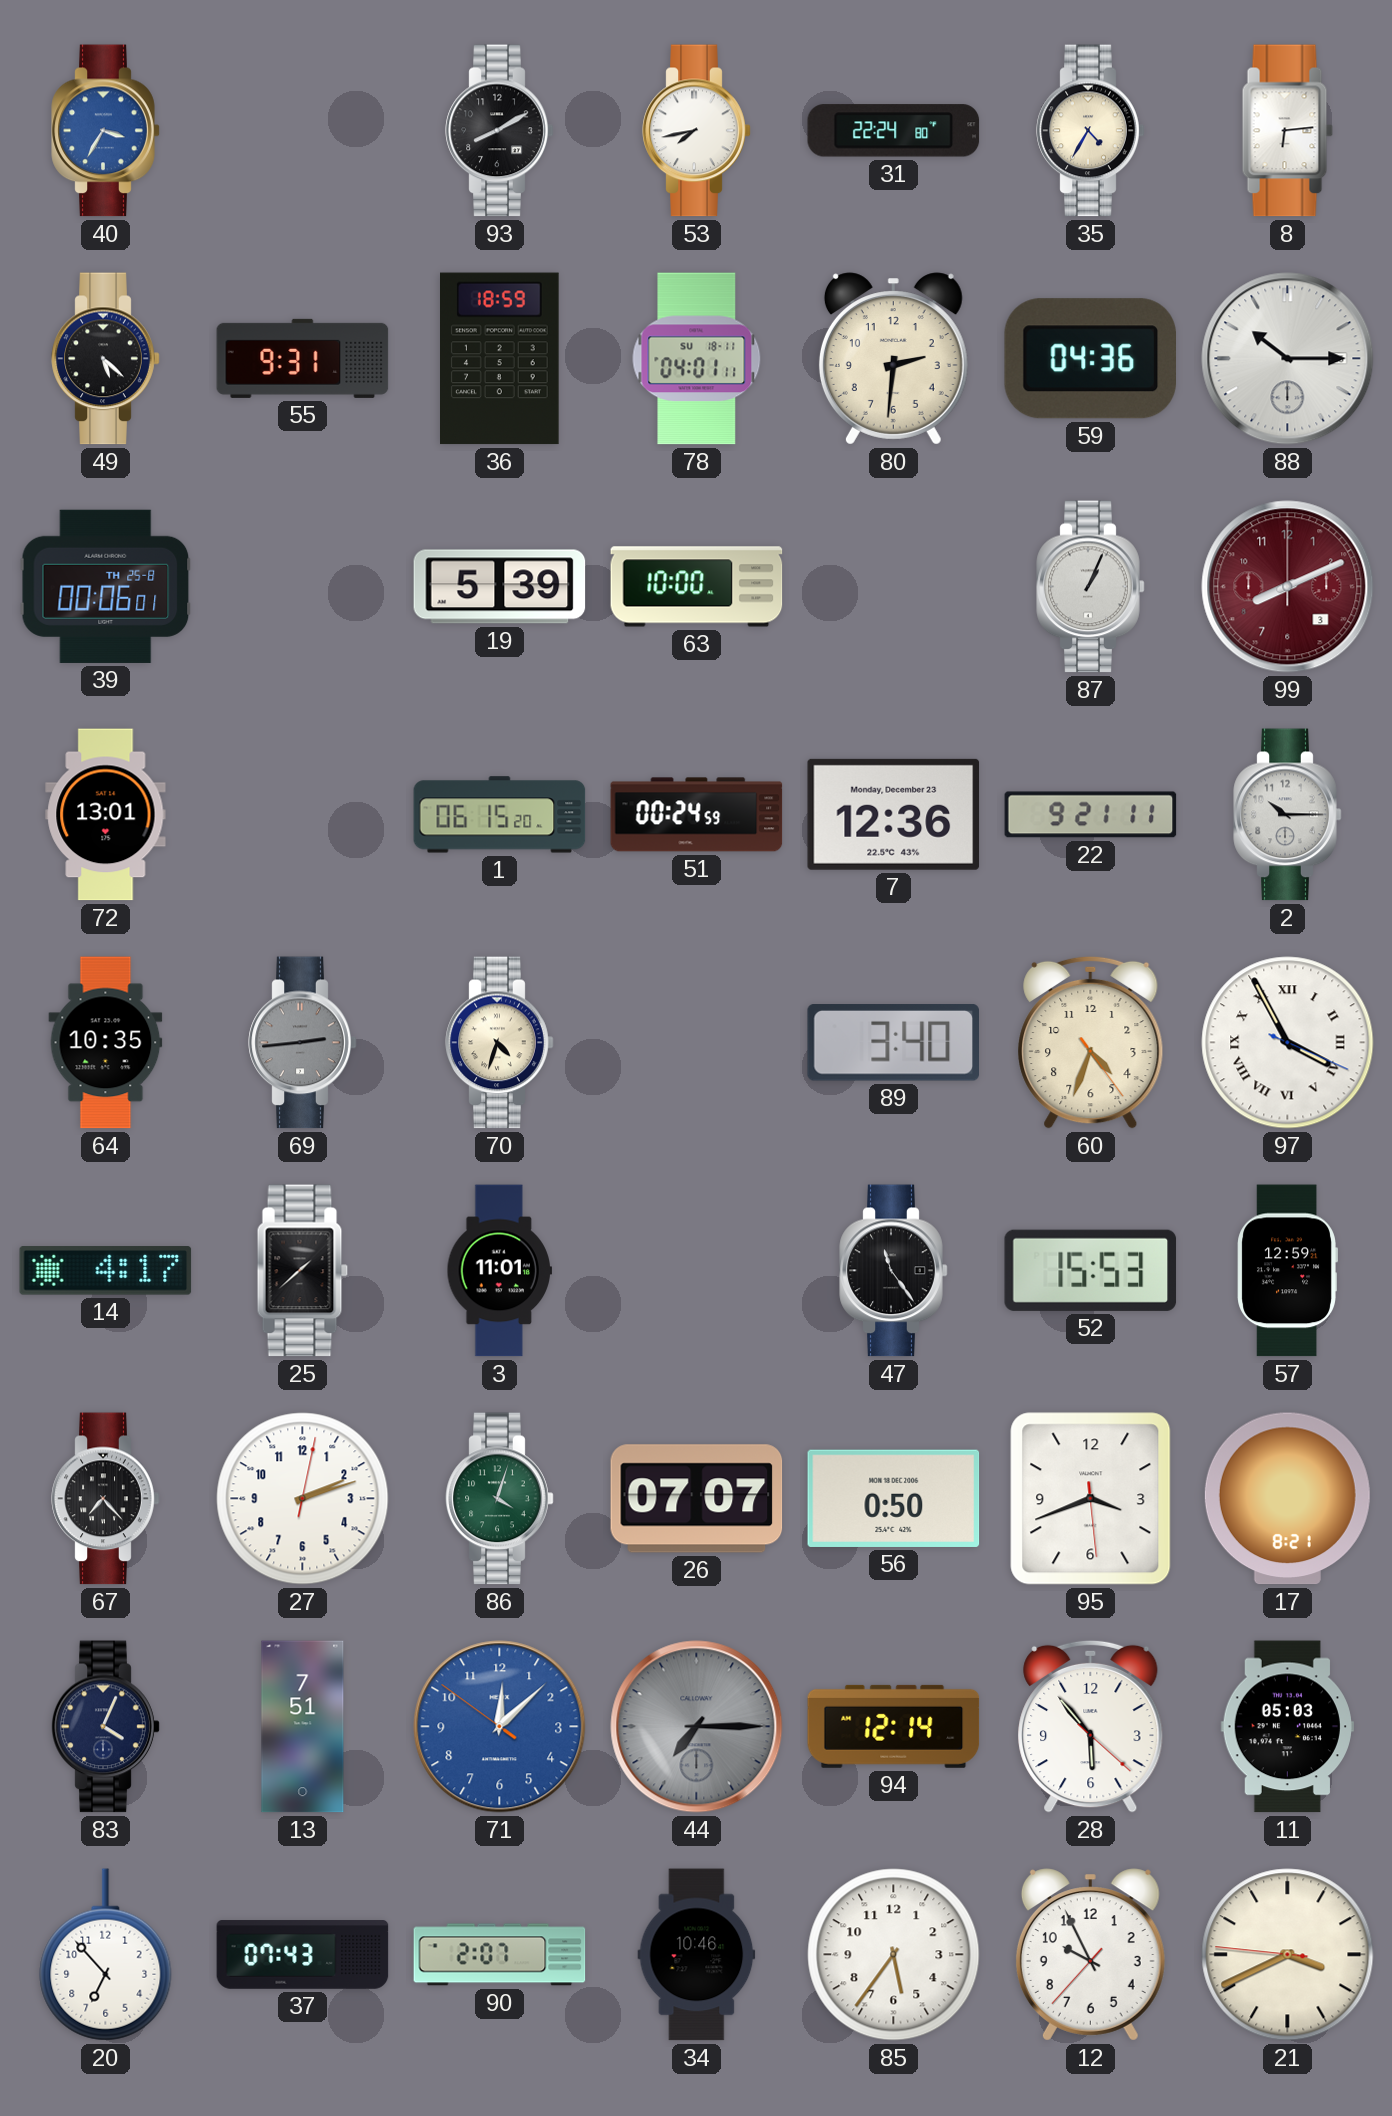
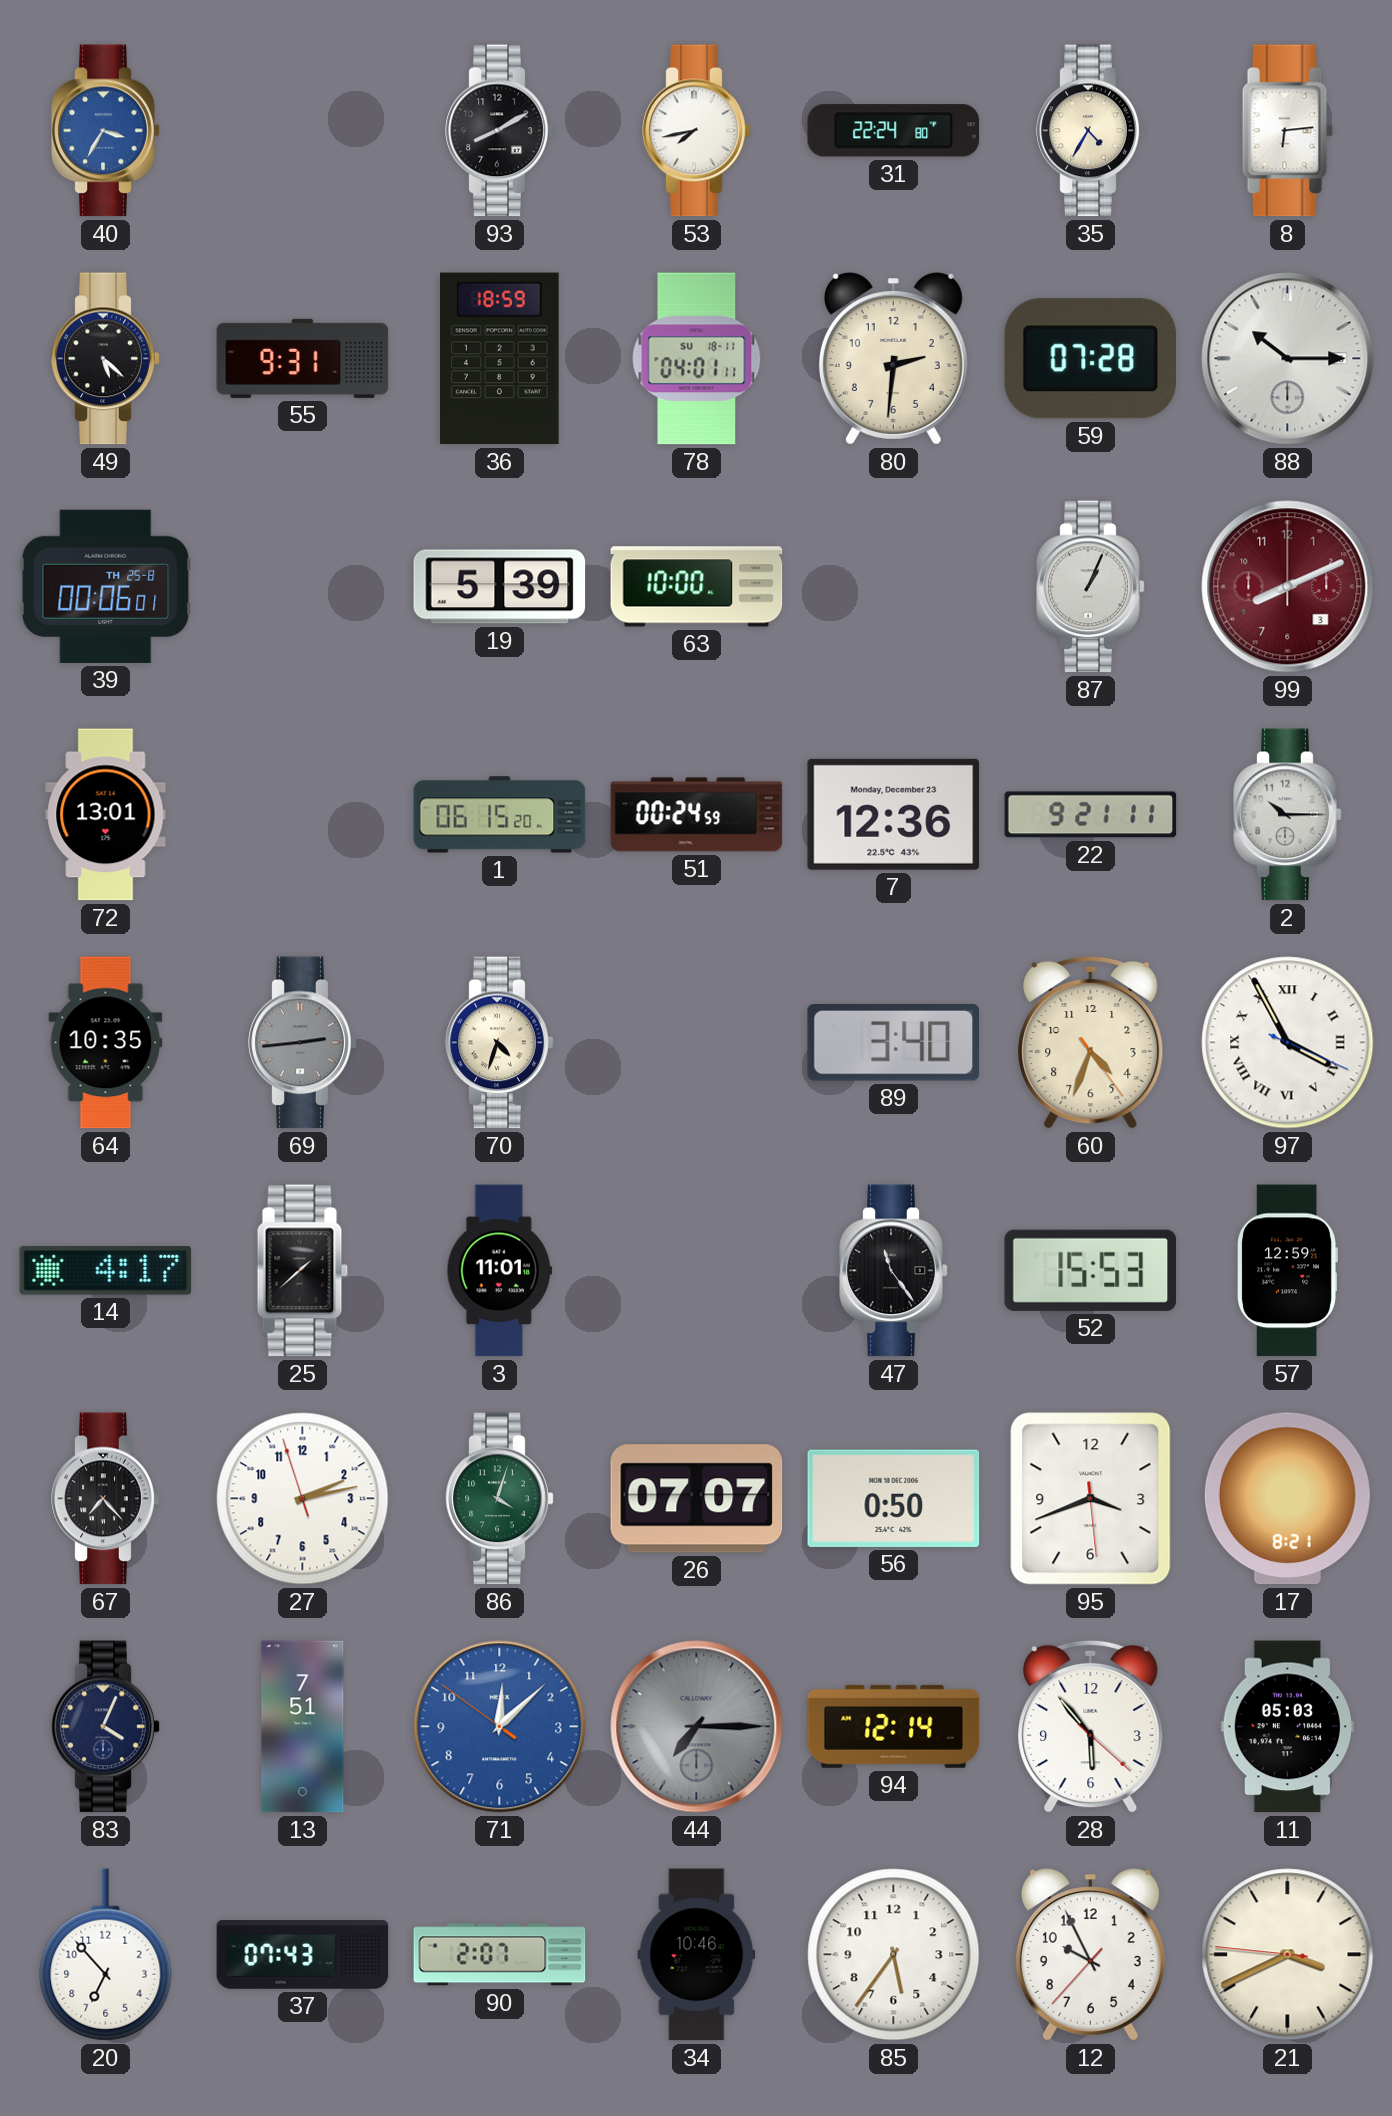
59: 04:36 -> 07:28 (1090, 359)
27: 2:12:02 -> 2:12:57 (303, 1499)
